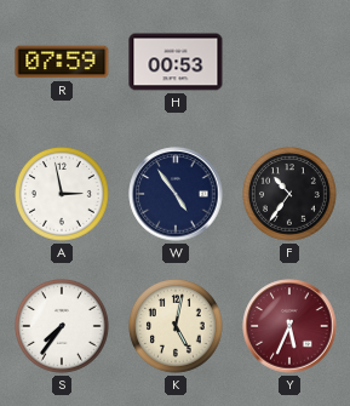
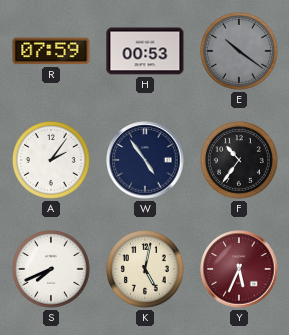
E: none -> 10:21 (240, 52)
A: 2:58 -> 2:06 (52, 161)
S: 7:36 -> 7:41 (52, 270)
